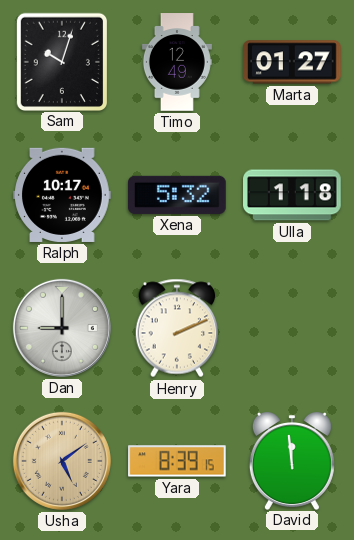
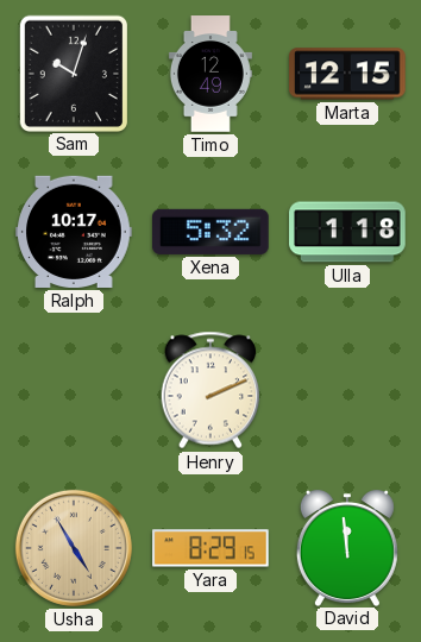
Marta: 01:27 -> 12:15 (348, 74)
Dan: 9:00 -> none (62, 328)
Usha: 5:09 -> 4:55 (74, 548)
Yara: 8:39 -> 8:29 (212, 548)
